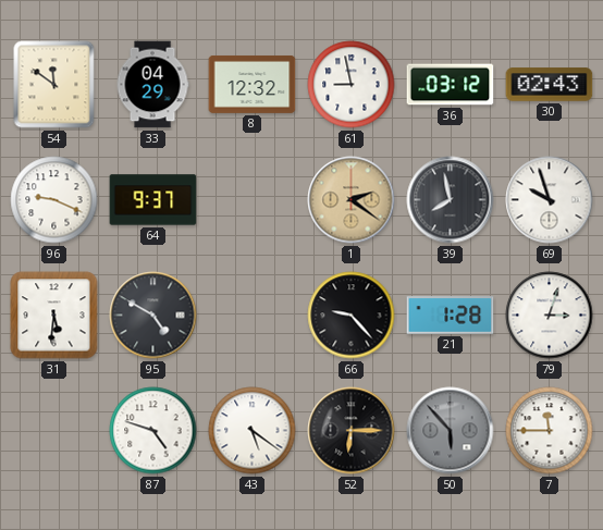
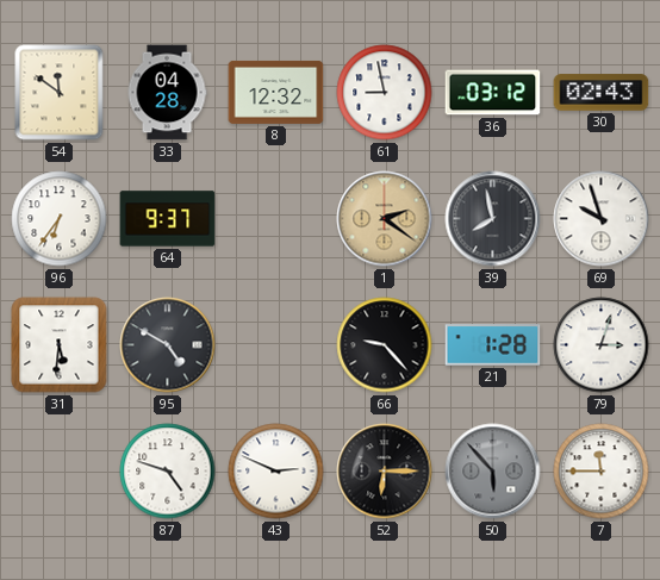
33: 04:29 -> 04:28 (167, 93)
96: 9:19 -> 6:36 (60, 219)
43: 5:21 -> 2:49 (276, 472)
